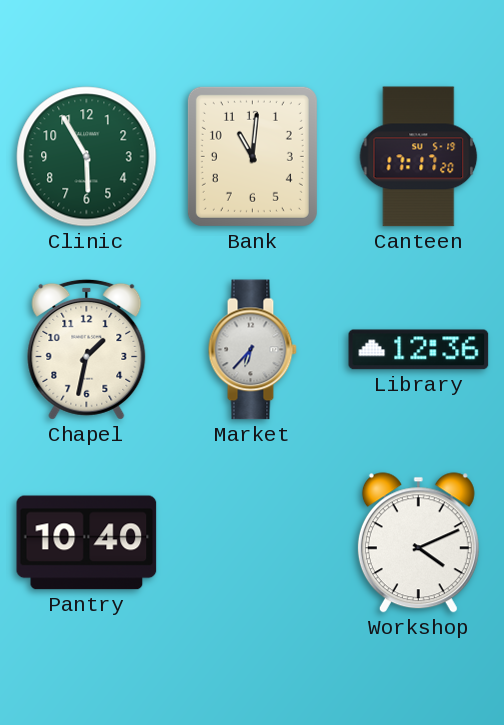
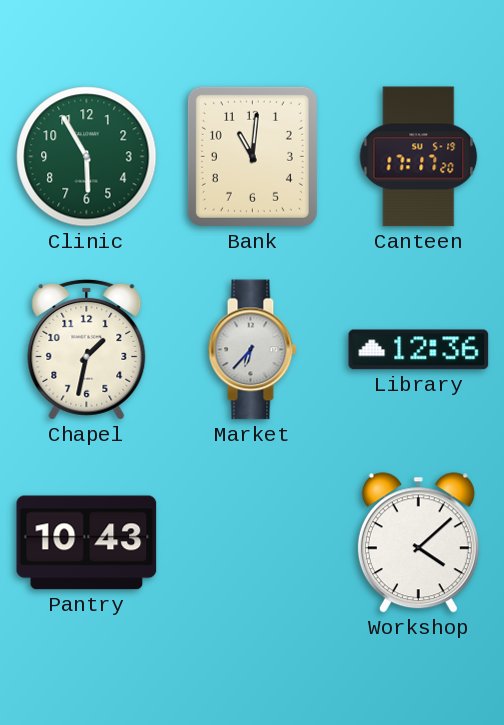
Pantry: 10:40 -> 10:43 (87, 543)
Workshop: 4:11 -> 4:08 (418, 543)
